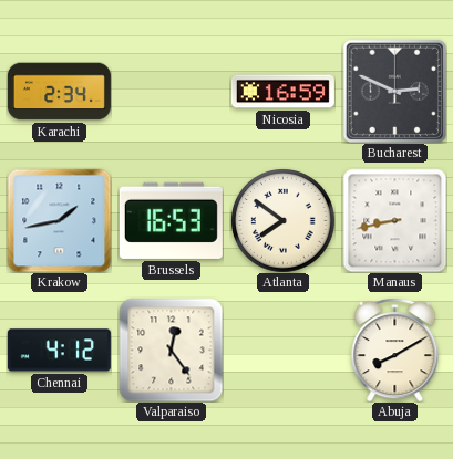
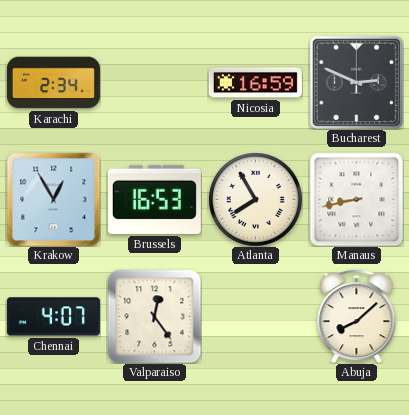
Krakow: 1:43 -> 12:55 (53, 199)
Atlanta: 7:51 -> 7:55 (255, 199)
Chennai: 4:12 -> 4:07 (53, 317)
Abuja: 8:10 -> 8:08 (357, 316)
